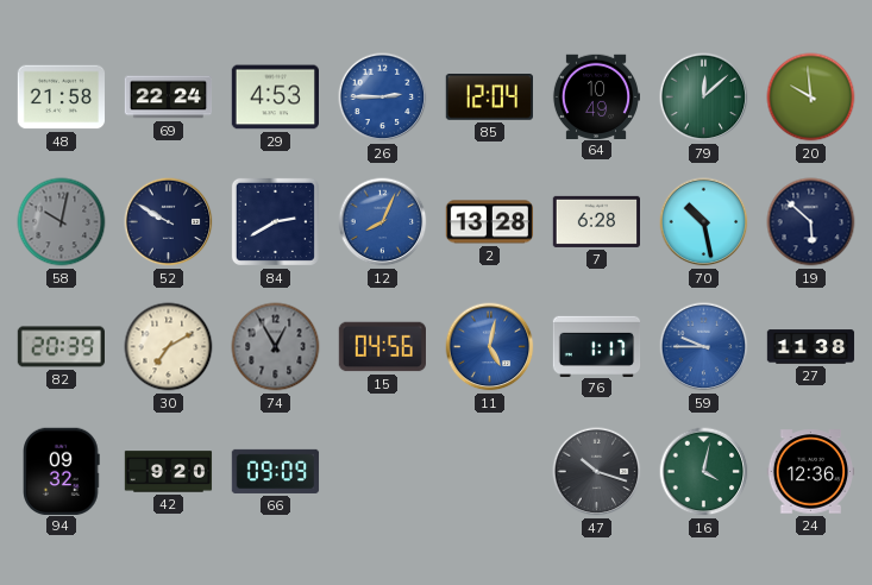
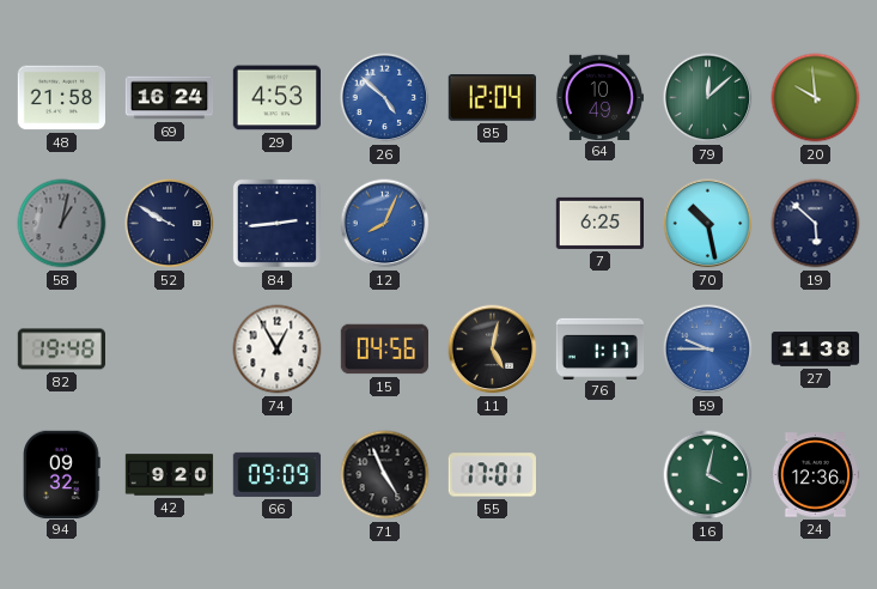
69: 22:24 -> 16:24 (170, 98)
26: 2:45 -> 4:52 (385, 98)
58: 10:02 -> 1:02 (62, 224)
84: 2:40 -> 2:44 (276, 223)
2: 13:28 -> none (489, 222)
7: 6:28 -> 6:25 (601, 223)
82: 20:39 -> 19:48 (61, 350)
30: 7:10 -> none (169, 347)
74 dial: grey -> white (278, 350)
11 dial: blue -> black (493, 350)
71: none -> 4:56 (385, 475)
55: none -> 17:01 (492, 475)
47: 10:18 -> none (597, 472)
